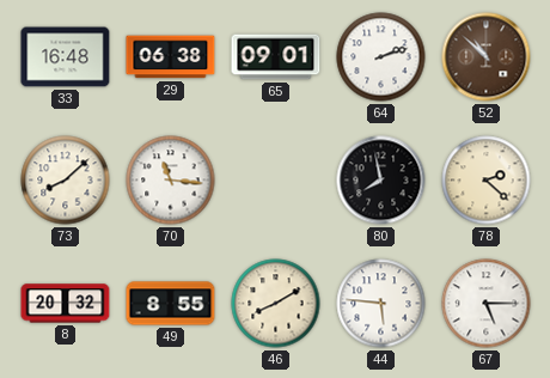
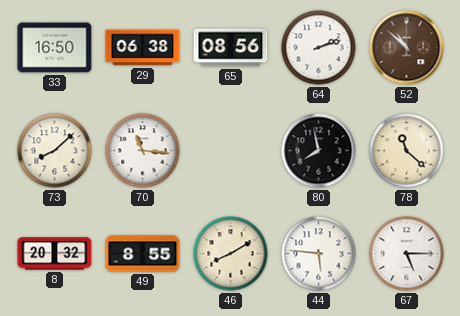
33: 16:48 -> 16:50 (55, 48)
65: 09:01 -> 08:56 (231, 48)
78: 2:22 -> 11:22 (407, 151)
